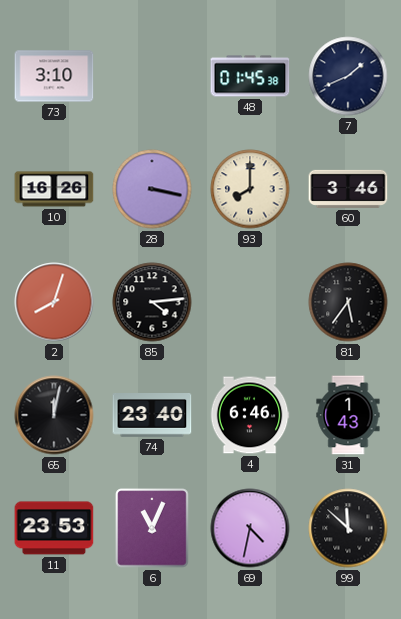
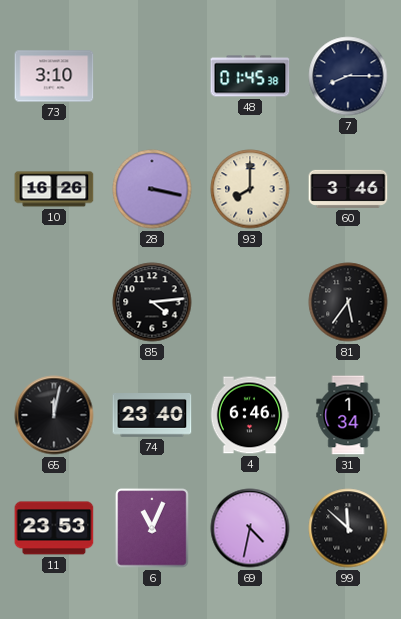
7: 1:41 -> 8:15 (348, 76)
2: 8:03 -> none (54, 302)
31: 1:43 -> 1:34 (348, 415)
